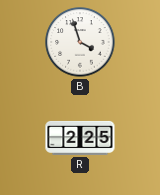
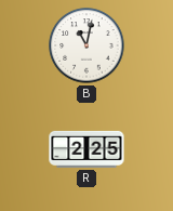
B: 3:57 -> 11:02 (86, 45)
